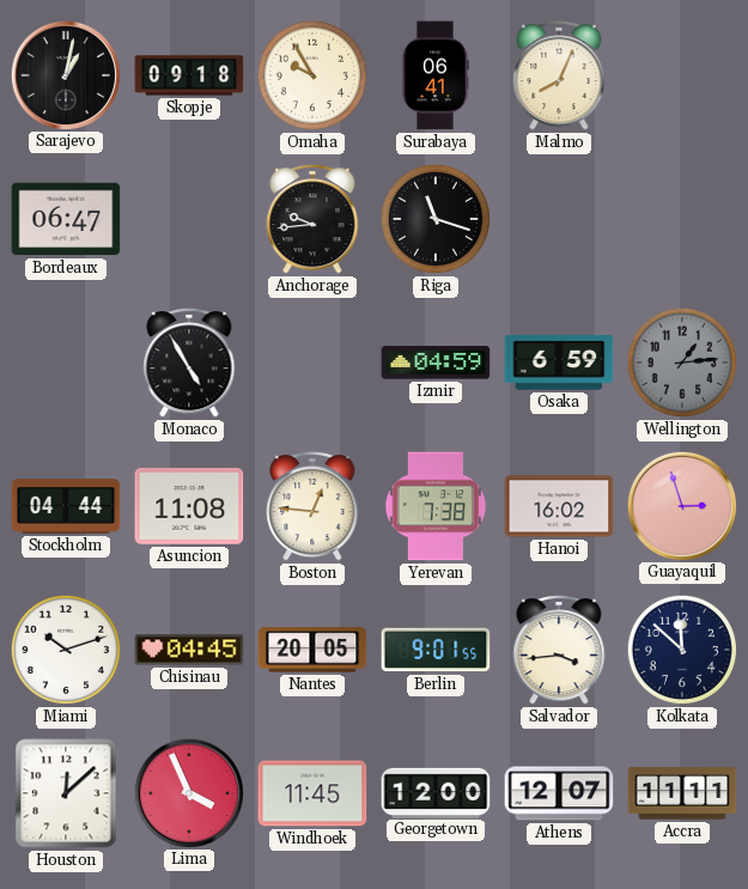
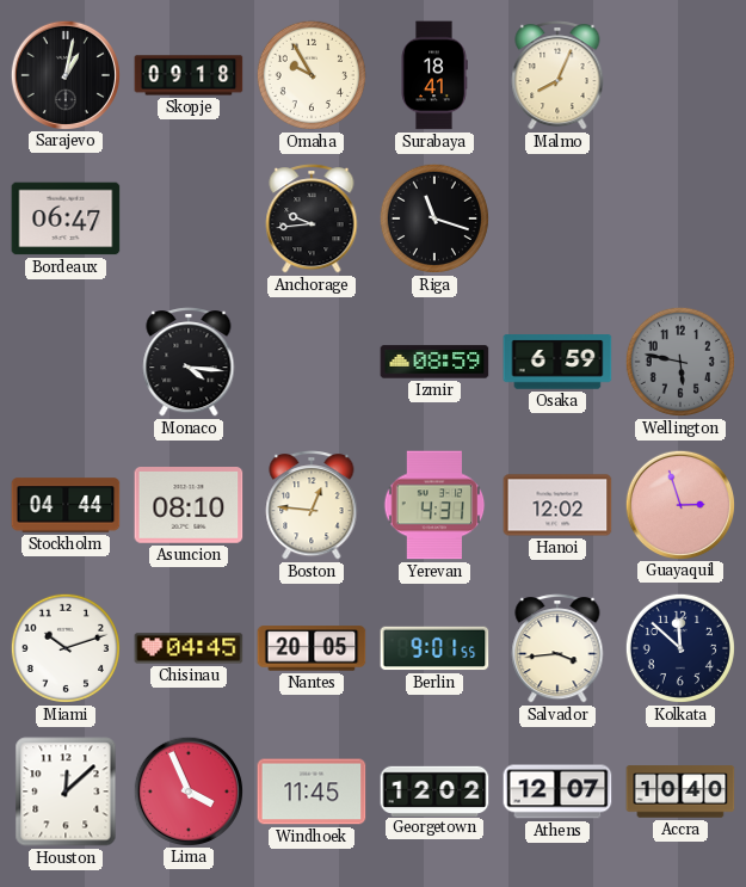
Surabaya: 06:41 -> 18:41 (434, 75)
Monaco: 4:55 -> 4:16 (189, 362)
Izmir: 04:59 -> 08:59 (434, 362)
Wellington: 1:14 -> 5:47 (680, 362)
Asuncion: 11:08 -> 08:10 (189, 506)
Yerevan: 7:38 -> 4:31 (434, 505)
Hanoi: 16:02 -> 12:02 (557, 505)
Georgetown: 12:00 -> 12:02 (434, 790)
Accra: 11:11 -> 10:40 (680, 791)
